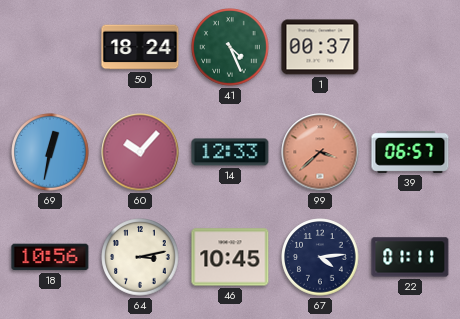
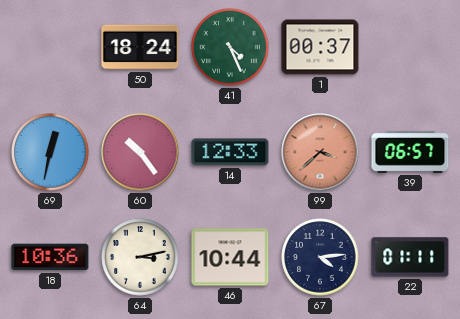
60: 10:07 -> 10:24 (140, 152)
18: 10:56 -> 10:36 (50, 257)
46: 10:45 -> 10:44 (230, 257)
